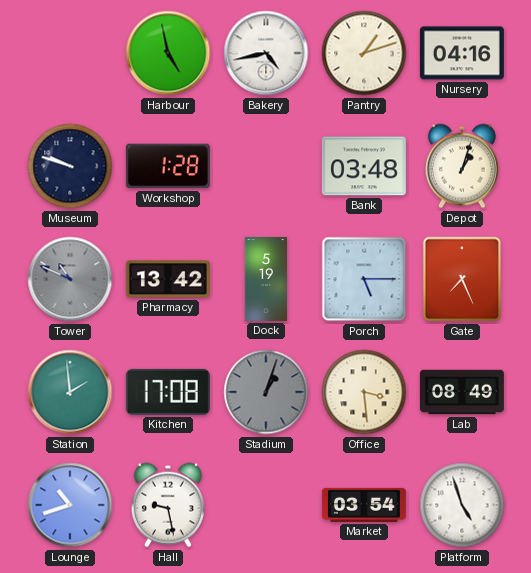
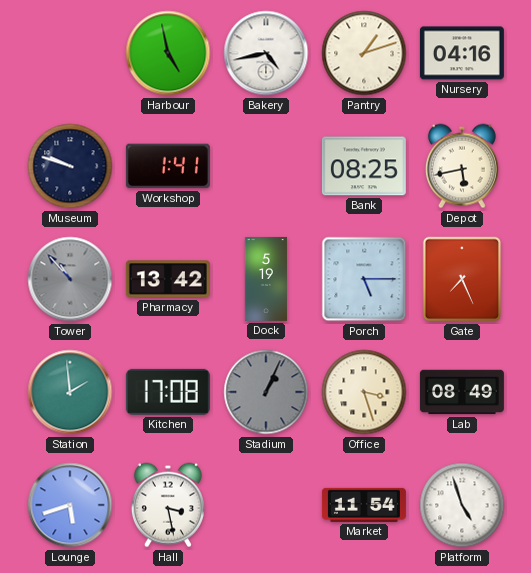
Workshop: 1:28 -> 1:41 (168, 166)
Bank: 03:48 -> 08:25 (364, 166)
Depot: 1:03 -> 5:43 (462, 166)
Tower: 10:49 -> 10:53 (70, 279)
Stadium: 1:03 -> 1:04 (266, 392)
Office: 3:29 -> 3:27 (364, 392)
Lounge: 10:42 -> 5:42 (70, 505)
Hall: 9:28 -> 3:28 (168, 505)
Market: 03:54 -> 11:54 (364, 505)
